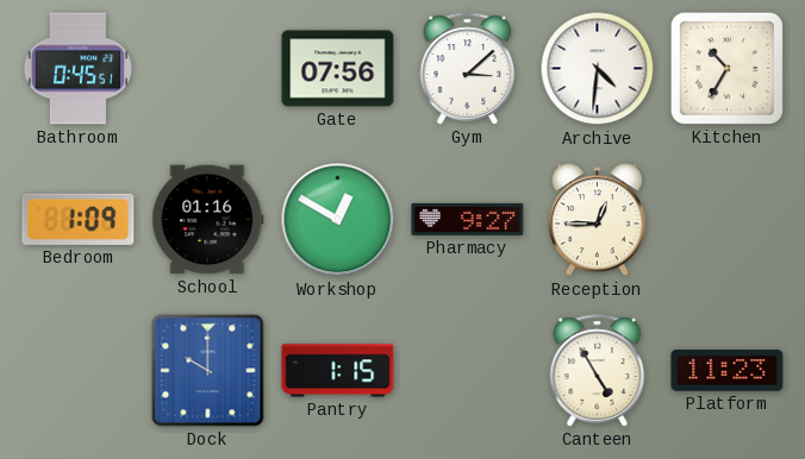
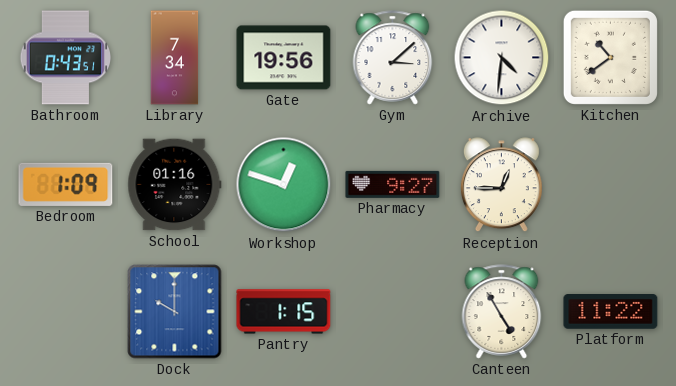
Bathroom: 0:45 -> 0:43 (65, 58)
Library: none -> 7:34 (175, 58)
Gate: 07:56 -> 19:56 (284, 58)
Kitchen: 10:35 -> 10:39 (610, 57)
Workshop: 12:50 -> 12:48 (284, 185)
Platform: 11:23 -> 11:22 (611, 312)
